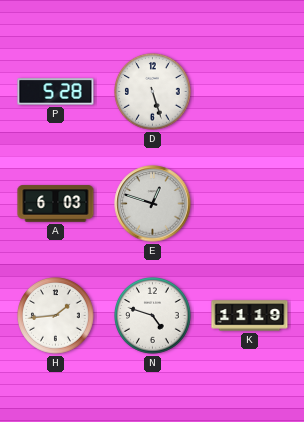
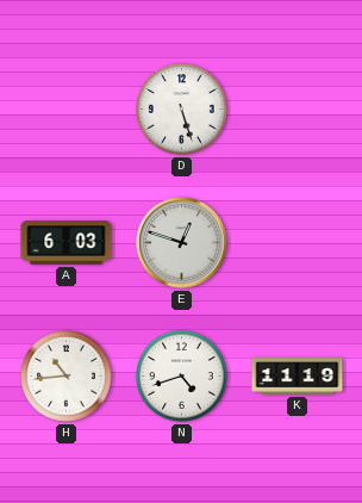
P: 5:28 -> none (56, 92)
H: 1:44 -> 10:44 (67, 377)
N: 4:48 -> 4:42 (182, 377)
